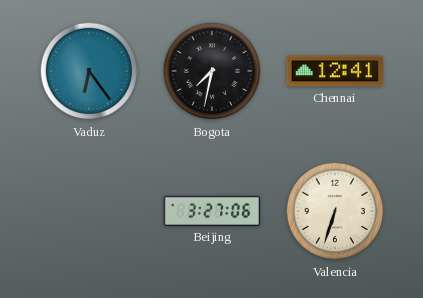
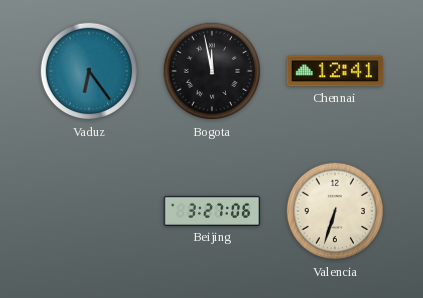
Bogota: 7:32 -> 11:58 (212, 71)
